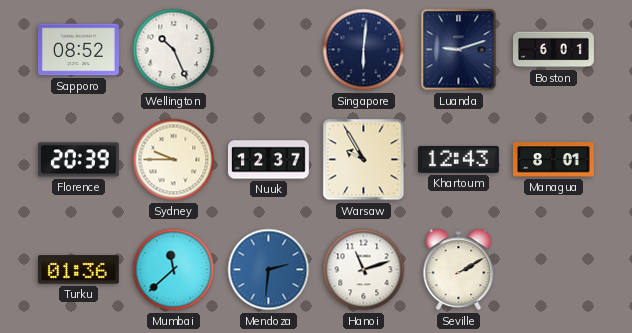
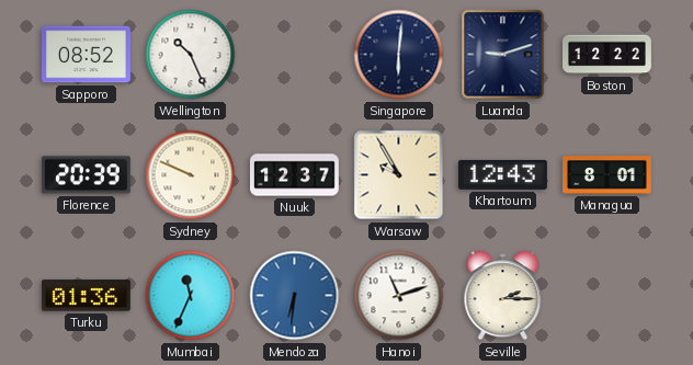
Boston: 6:01 -> 12:22 (607, 55)
Sydney: 9:45 -> 9:49 (191, 175)
Mumbai: 11:38 -> 11:34 (191, 296)
Mendoza: 2:31 -> 6:31 (295, 296)
Seville: 2:10 -> 2:15 (503, 296)
